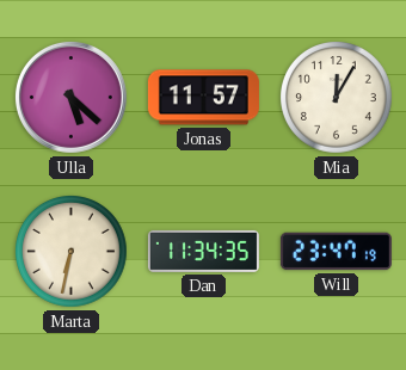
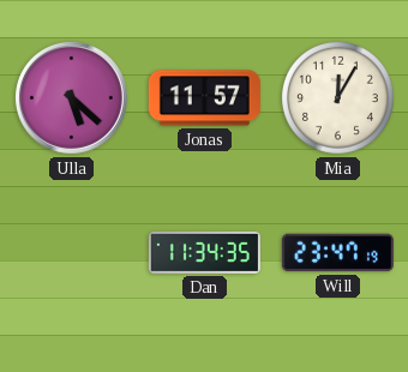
Marta: 6:32 -> none (72, 252)
